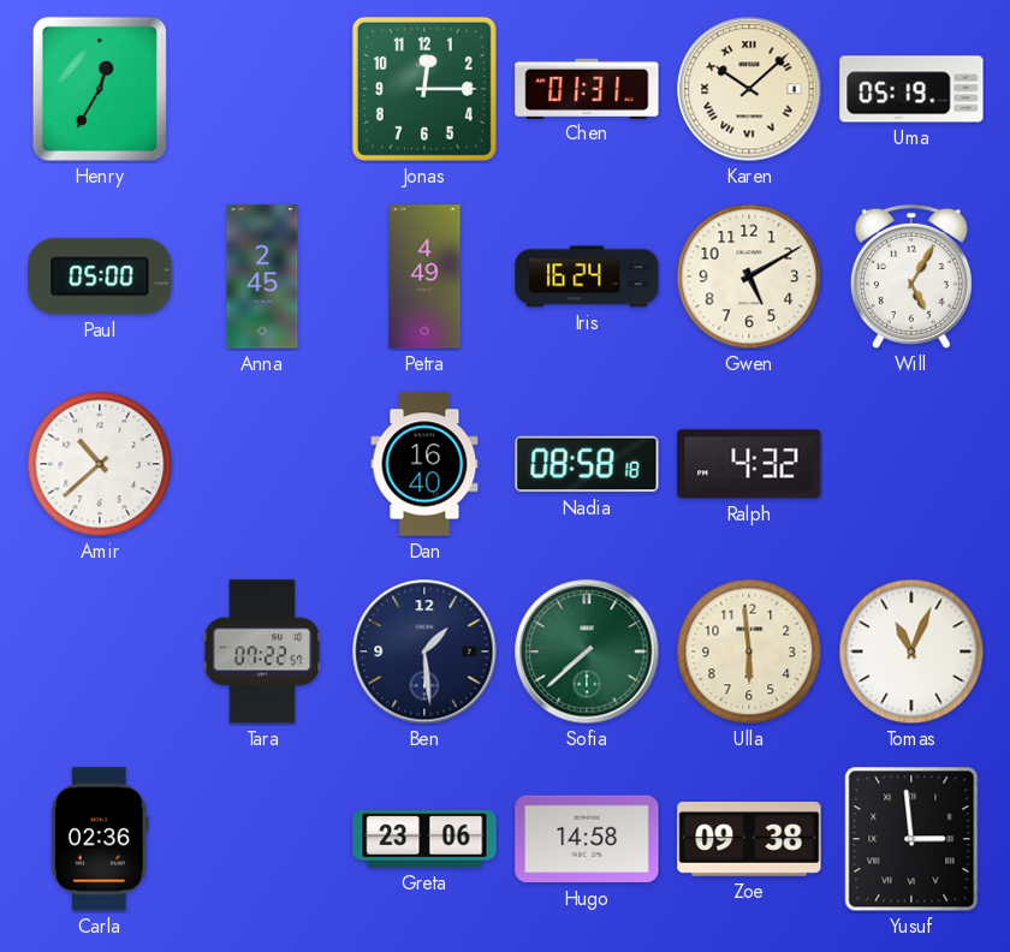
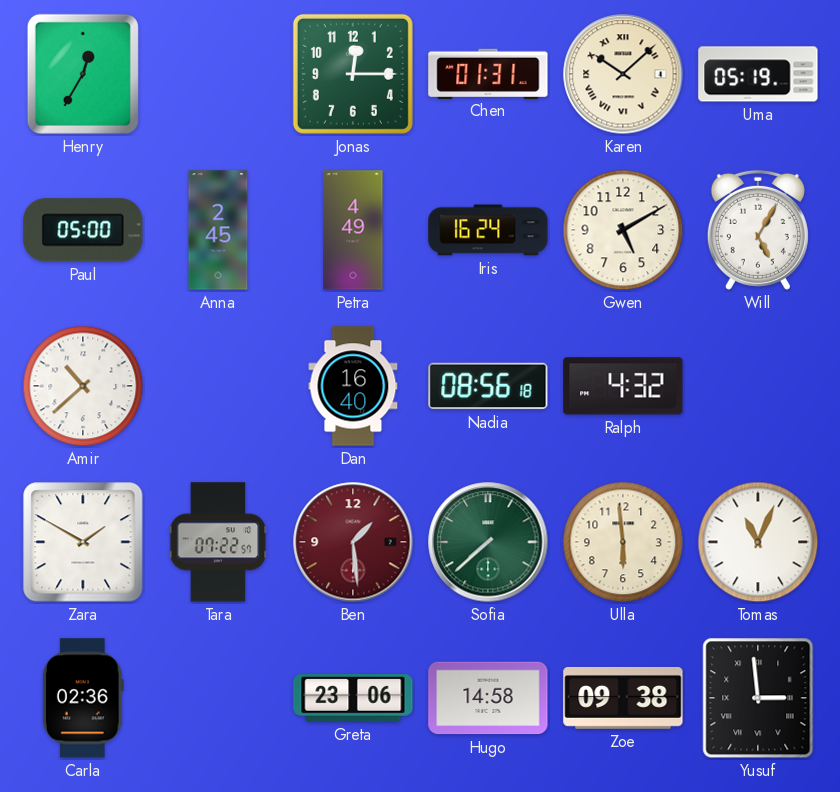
Nadia: 08:58 -> 08:56 (488, 386)
Zara: none -> 1:50 (83, 542)
Ben dial: navy -> burgundy (353, 542)
